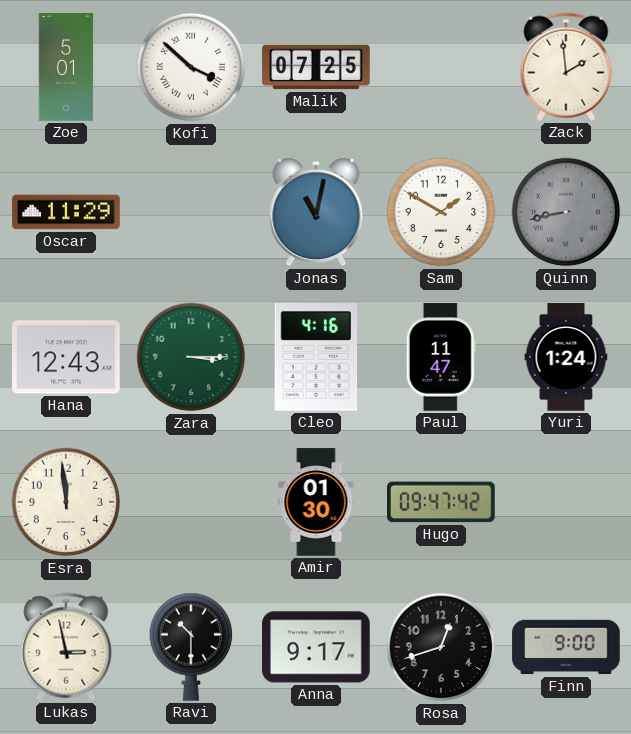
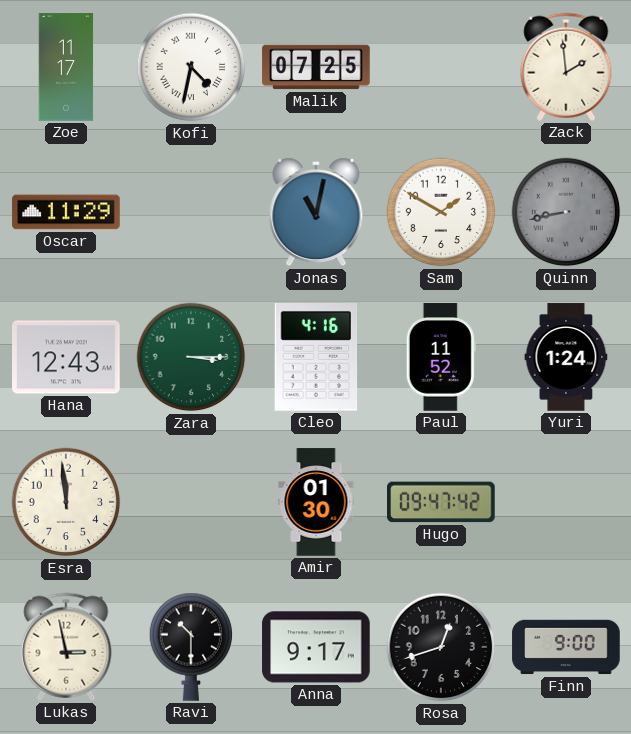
Zoe: 5:01 -> 11:17 (66, 67)
Kofi: 3:52 -> 4:32 (191, 67)
Paul: 11:47 -> 11:52 (441, 357)
